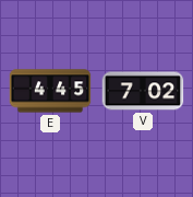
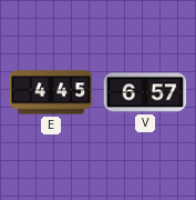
V: 7:02 -> 6:57 (145, 92)
